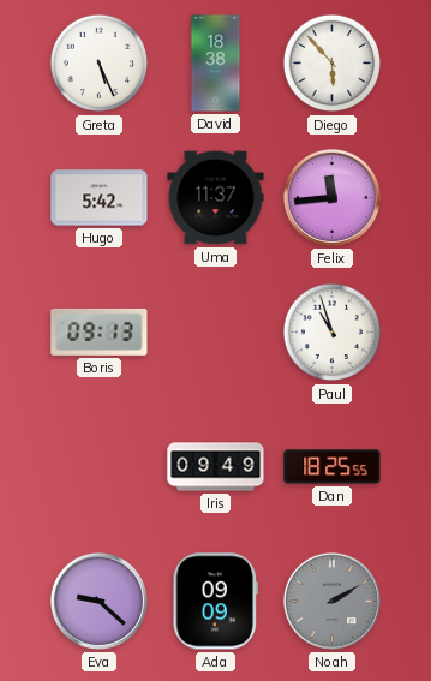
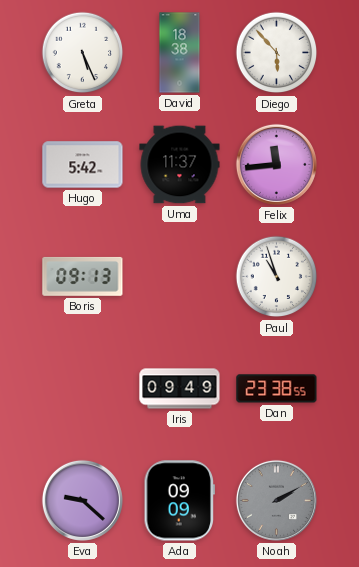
Dan: 18:25 -> 23:38 (277, 389)
